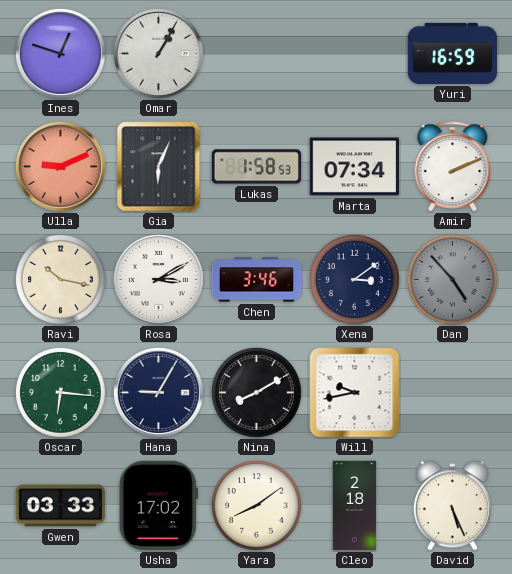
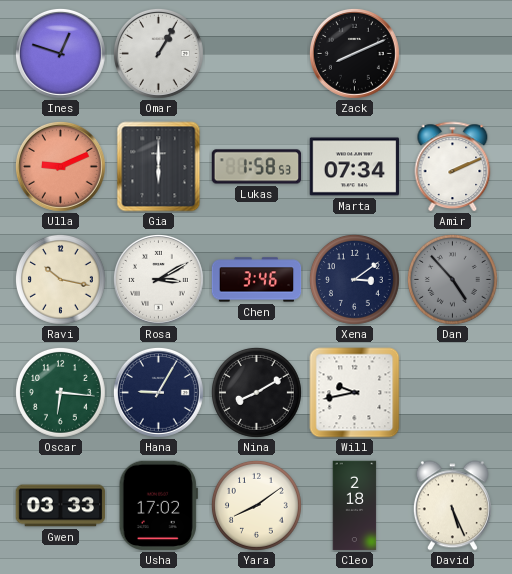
Zack: none -> 8:11 (354, 53)
Yuri: 16:59 -> none (453, 53)
Gia: 6:04 -> 6:00 (159, 167)
